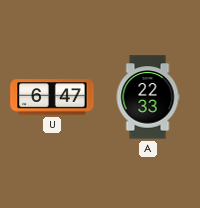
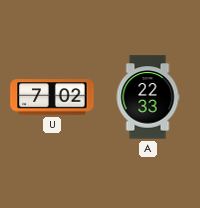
U: 6:47 -> 7:02 (52, 97)
